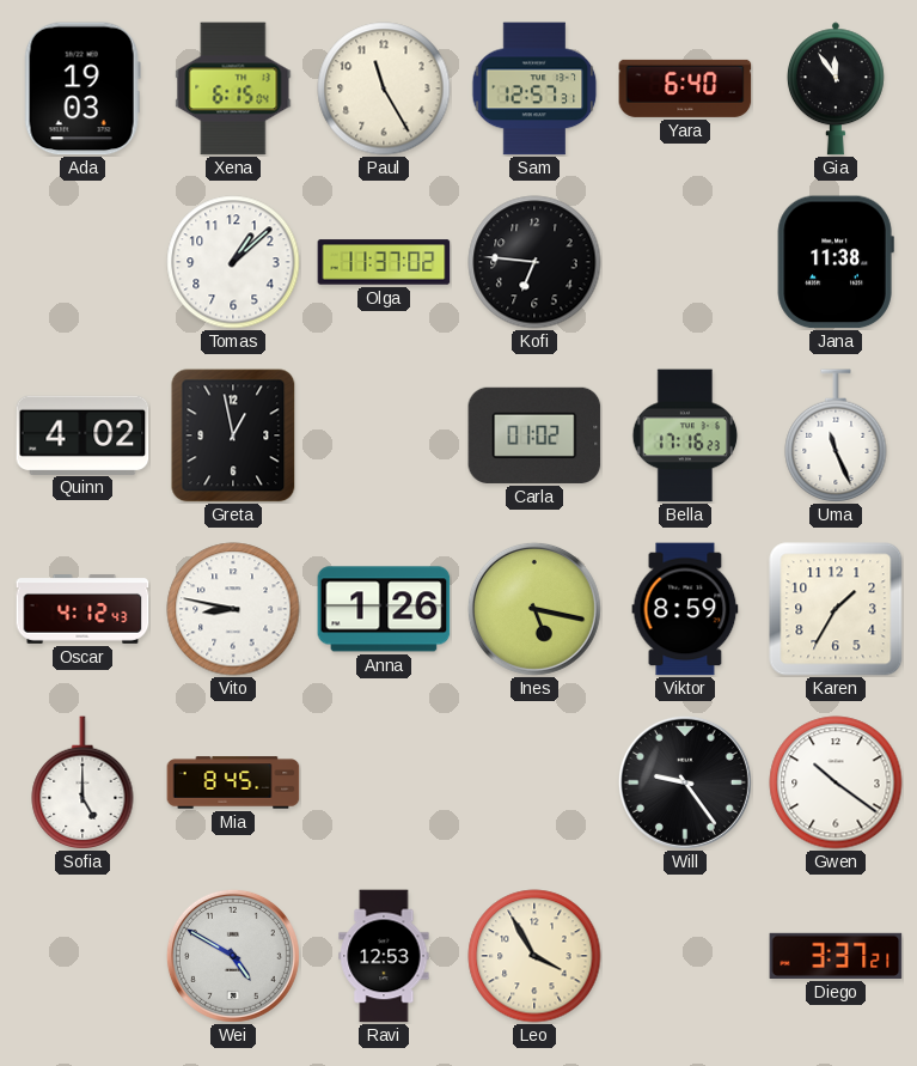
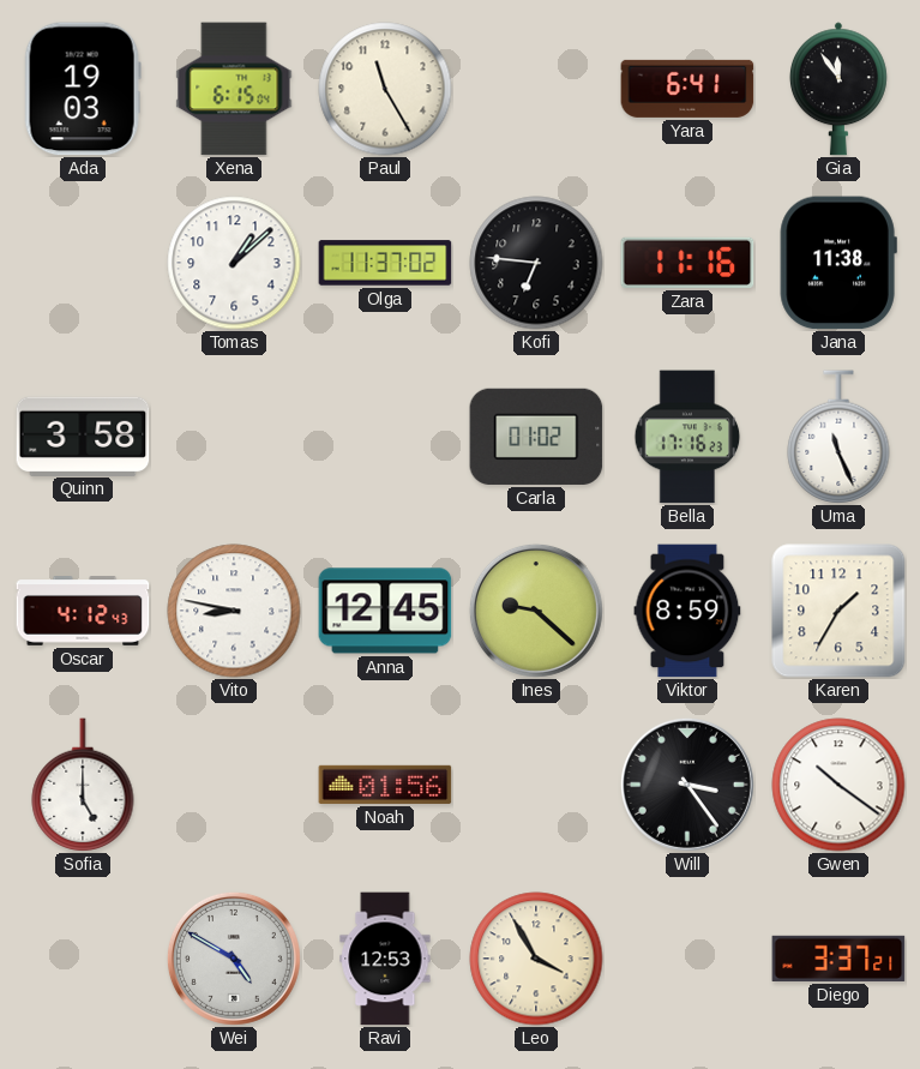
Sam: 12:57 -> none (534, 89)
Yara: 6:40 -> 6:41 (687, 89)
Zara: none -> 11:16 (687, 263)
Quinn: 4:02 -> 3:58 (83, 436)
Greta: 12:58 -> none (233, 435)
Anna: 1:26 -> 12:45 (385, 611)
Ines: 5:17 -> 9:22 (536, 611)
Mia: 8:45 -> none (233, 782)
Noah: none -> 01:56 (385, 785)
Will: 9:24 -> 3:24 (687, 785)
